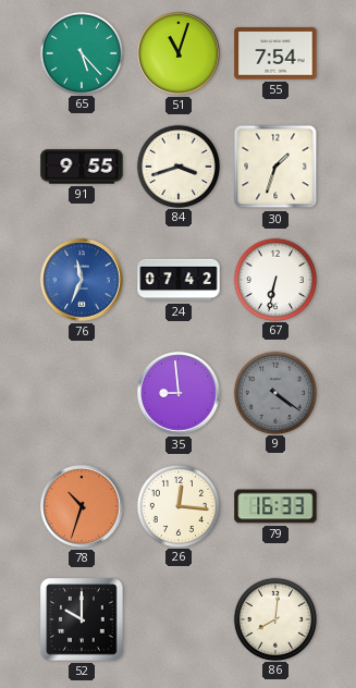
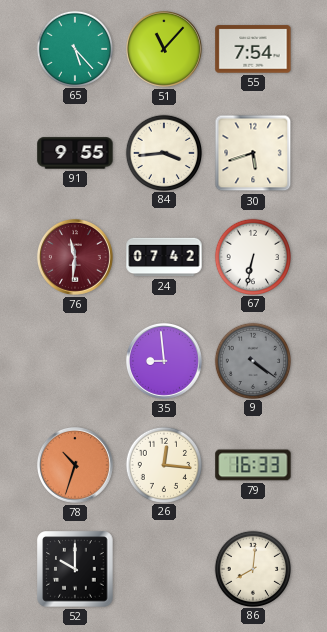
51: 11:03 -> 11:07 (164, 49)
84: 3:42 -> 3:44 (163, 152)
30: 1:33 -> 5:42 (253, 153)
76: 11:34 -> 11:31 (75, 257)
76 dial: blue -> burgundy (75, 257)
